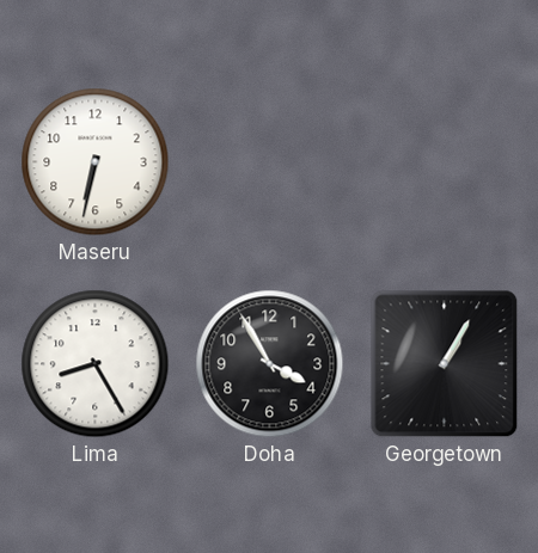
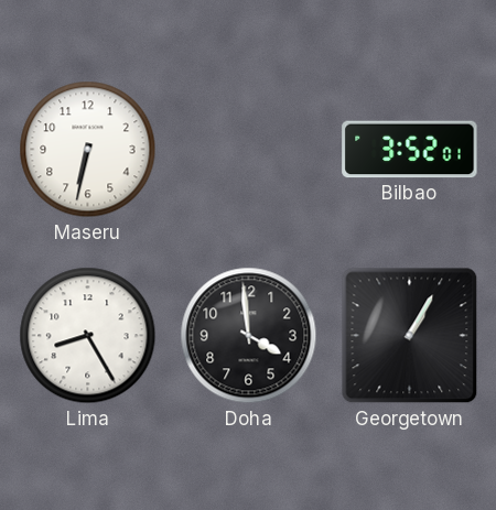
Bilbao: none -> 3:52 (410, 150)
Doha: 3:55 -> 3:59 (249, 336)
